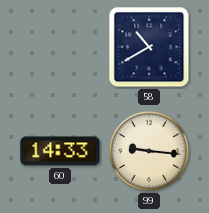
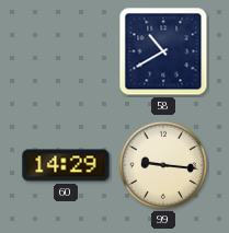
60: 14:33 -> 14:29 (66, 165)
